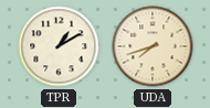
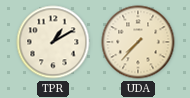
UDA: 7:42 -> 7:37 (138, 42)
